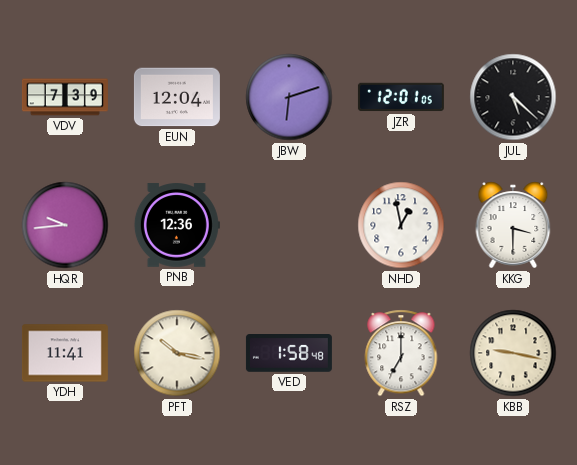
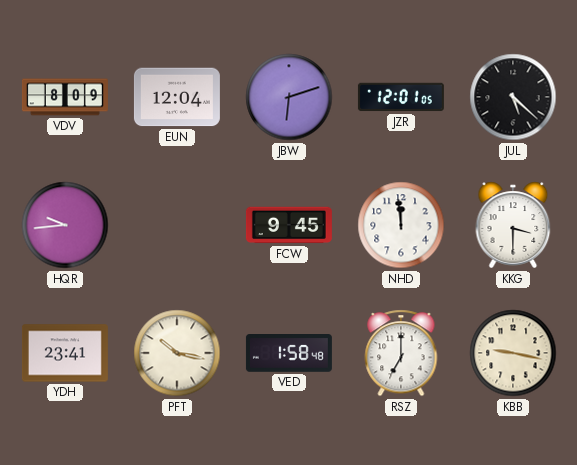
VDV: 7:39 -> 8:09 (65, 97)
PNB: 12:36 -> none (177, 225)
FCW: none -> 9:45 (289, 225)
NHD: 12:58 -> 11:59 (401, 225)
YDH: 11:41 -> 23:41 (65, 353)
